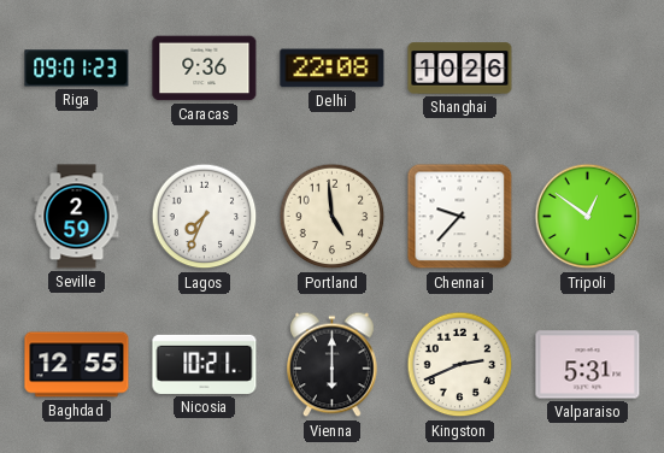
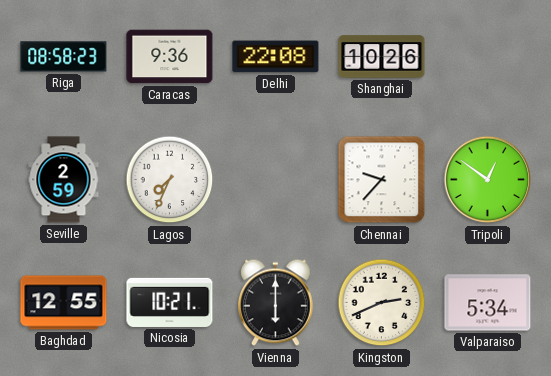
Riga: 09:01 -> 08:58 (64, 57)
Portland: 4:59 -> none (333, 217)
Valparaiso: 5:31 -> 5:34 (488, 303)
